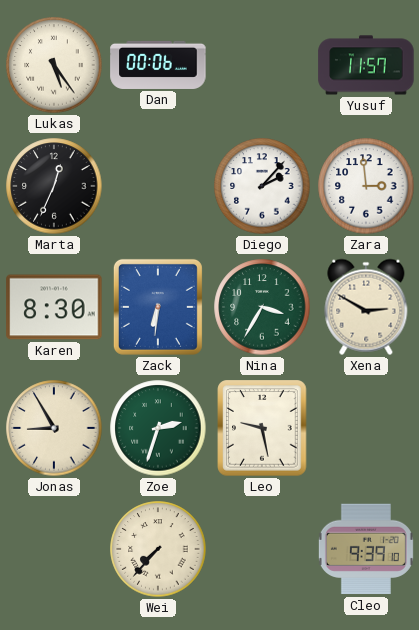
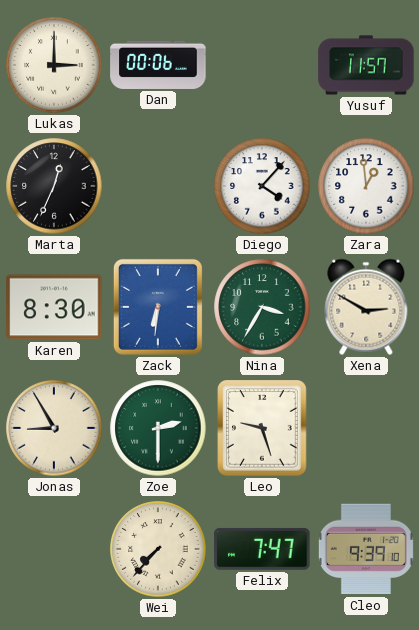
Lukas: 5:24 -> 3:00 (54, 65)
Diego: 2:07 -> 4:07 (262, 186)
Zara: 2:59 -> 12:59 (366, 186)
Zoe: 2:33 -> 2:30 (158, 428)
Leo: 9:28 -> 9:27 (262, 428)
Felix: none -> 7:47 (262, 549)
